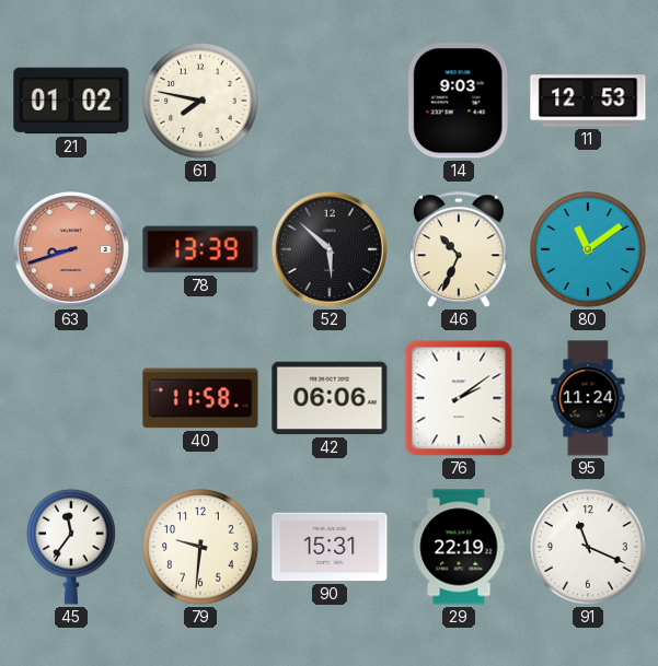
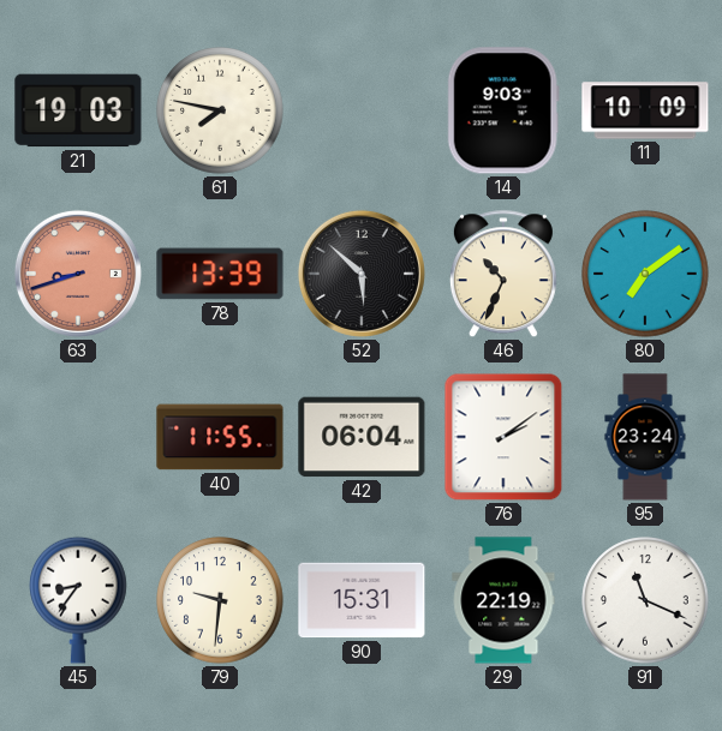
21: 01:02 -> 19:03 (78, 110)
11: 12:53 -> 10:09 (645, 110)
80: 11:09 -> 7:09 (645, 274)
40: 11:58 -> 11:55 (220, 437)
42: 06:06 -> 06:04 (362, 437)
95: 11:24 -> 23:24 (645, 437)
45: 11:36 -> 8:36 (79, 600)
